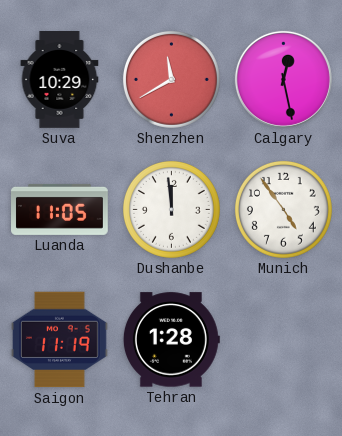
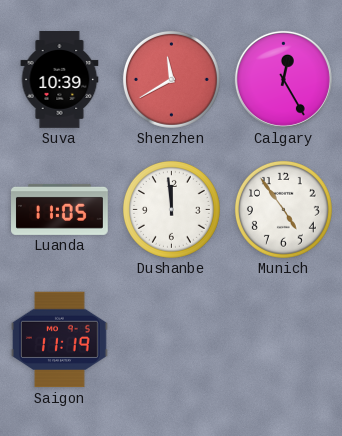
Suva: 10:29 -> 10:39 (60, 80)
Calgary: 12:28 -> 12:25 (283, 79)
Tehran: 1:28 -> none (171, 340)
